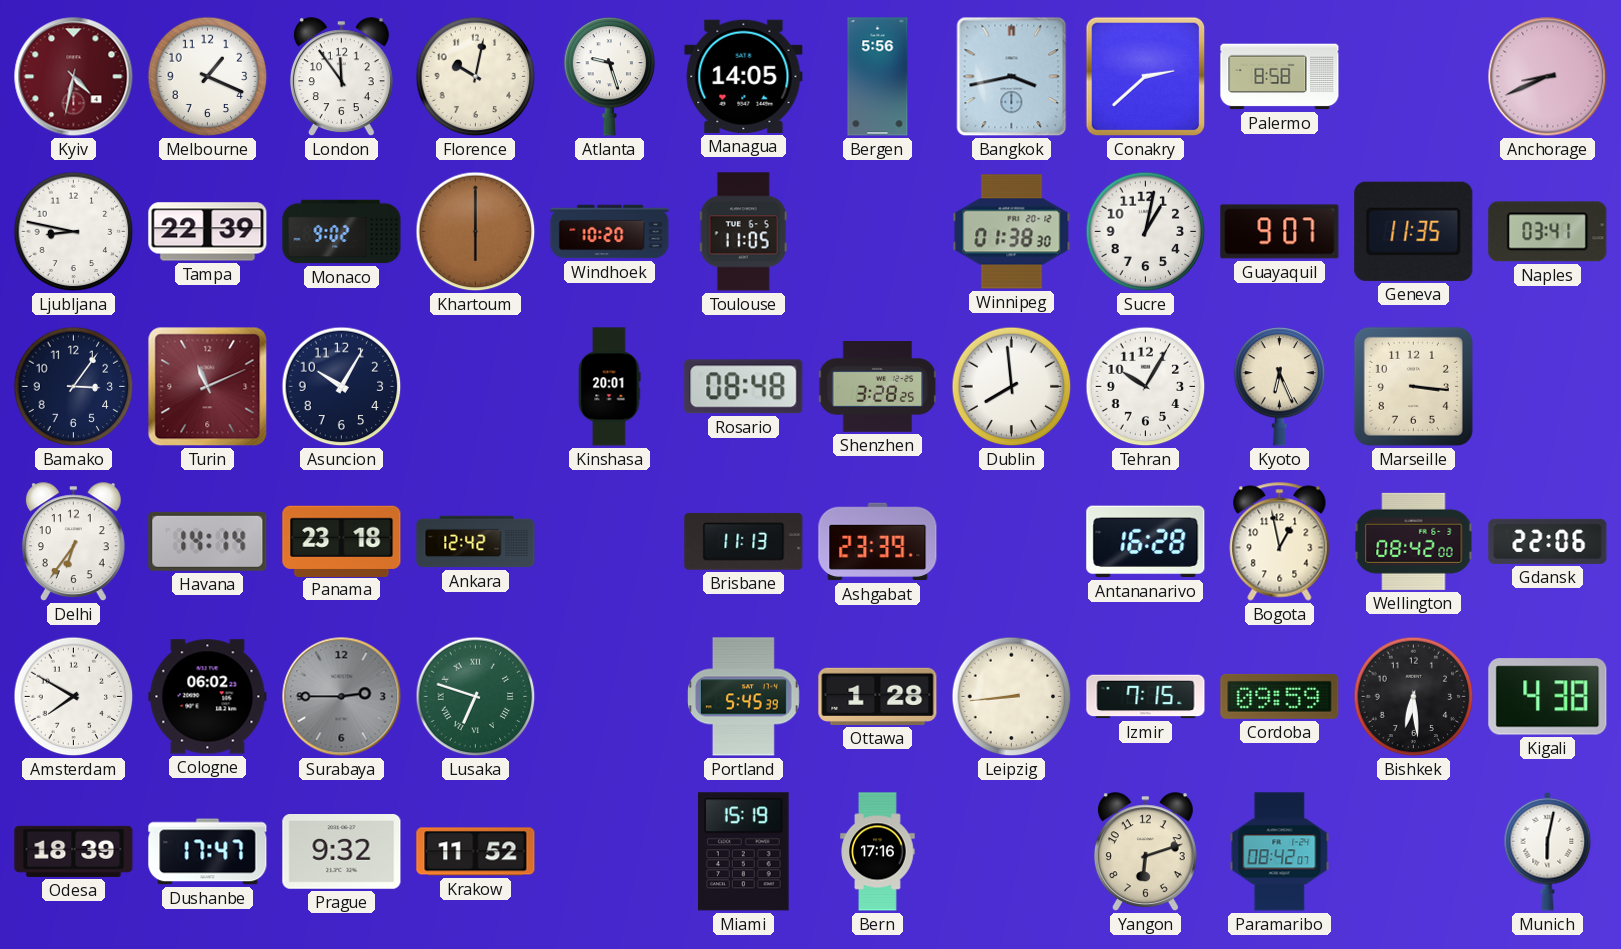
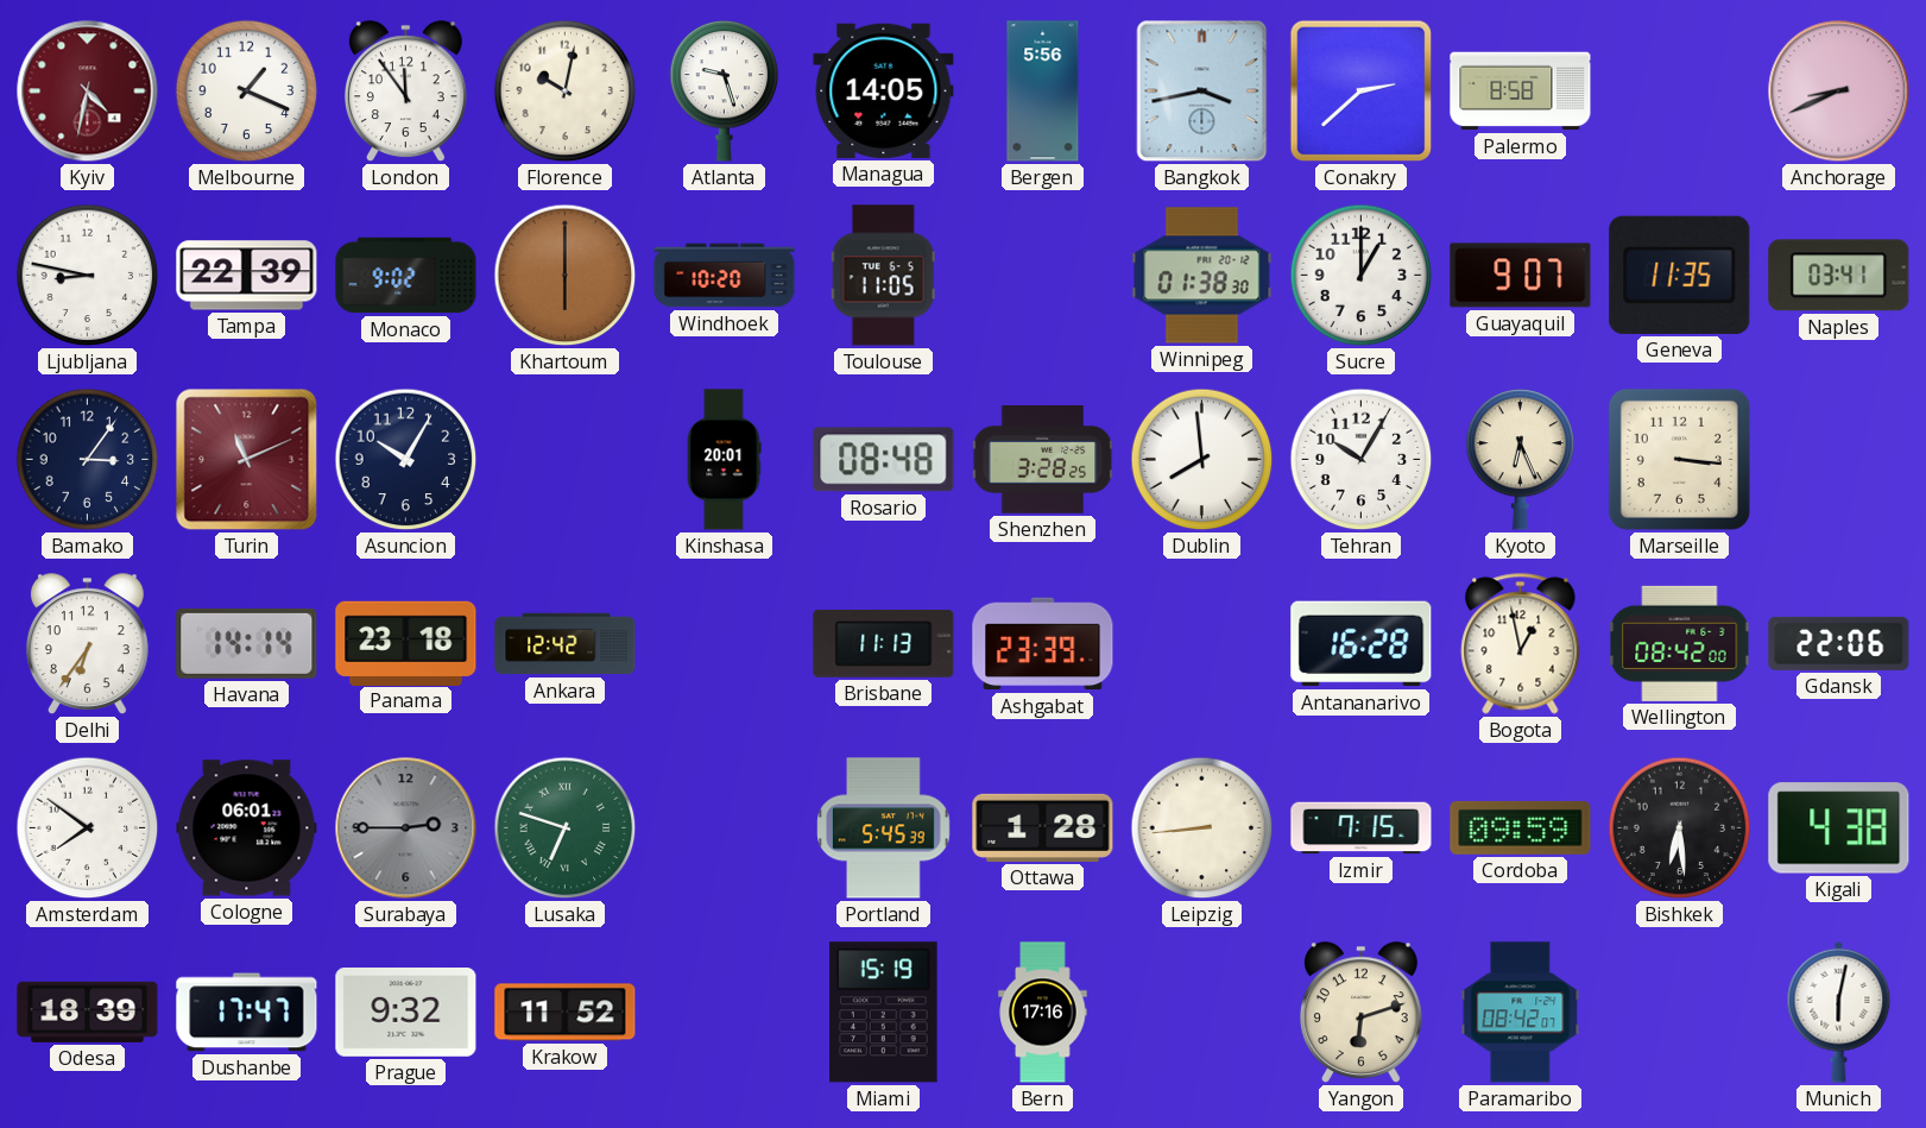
Sucre: 1:02 -> 1:00 (1362, 276)
Amsterdam: 7:50 -> 7:51 (88, 828)
Cologne: 06:02 -> 06:01 (247, 828)
